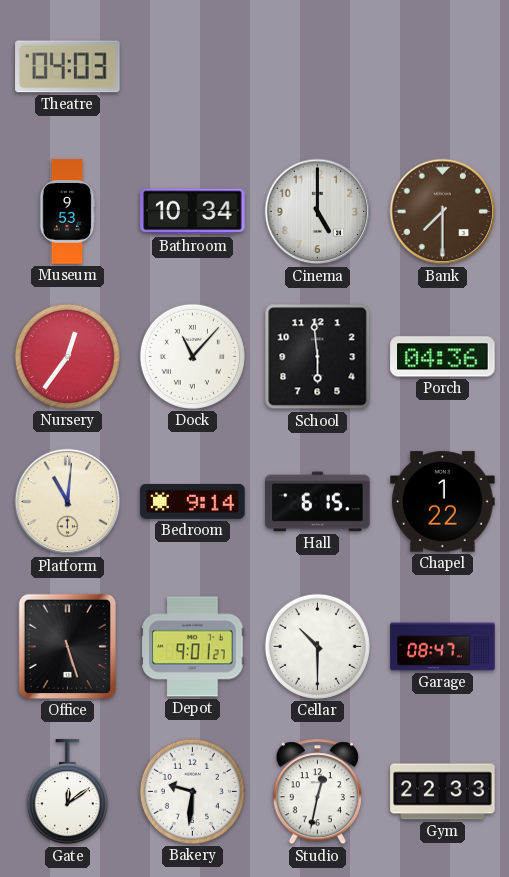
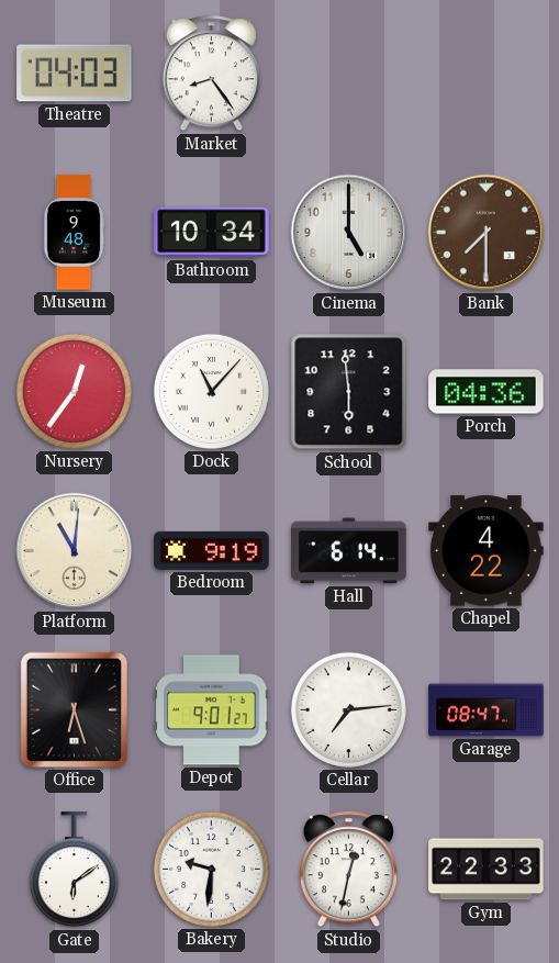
Market: none -> 8:24 (211, 74)
Museum: 9:53 -> 9:48 (74, 233)
Bedroom: 9:14 -> 9:19 (212, 550)
Hall: 6:15 -> 6:14 (349, 551)
Chapel: 1:22 -> 4:22 (487, 551)
Office: 5:27 -> 6:27 (74, 709)
Cellar: 10:30 -> 7:14 (348, 709)
Gate: 12:09 -> 6:09 (74, 870)
